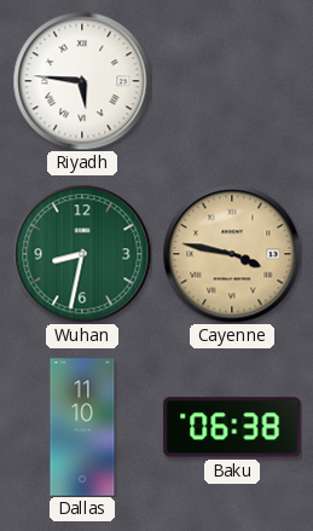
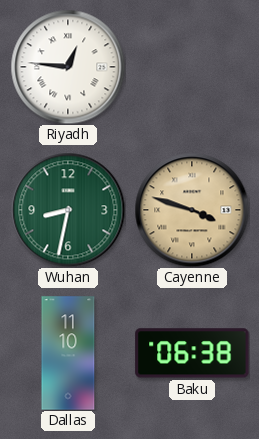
Riyadh: 5:46 -> 12:46 (68, 67)
Cayenne: 3:47 -> 3:48 (192, 210)
